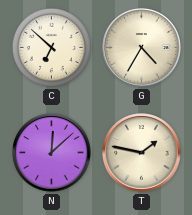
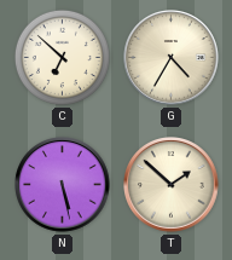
N: 12:08 -> 5:28 (63, 185)
T: 1:47 -> 1:52 (172, 185)
